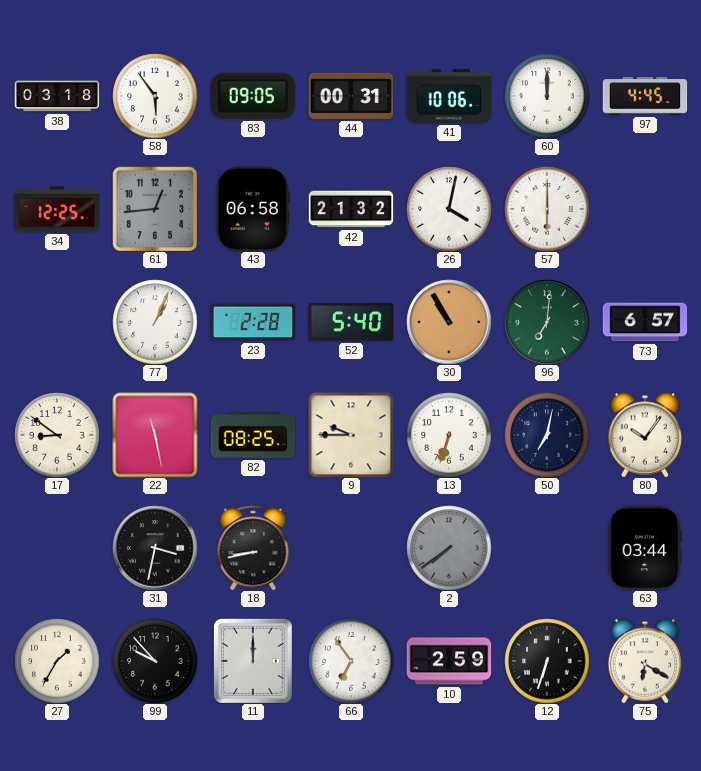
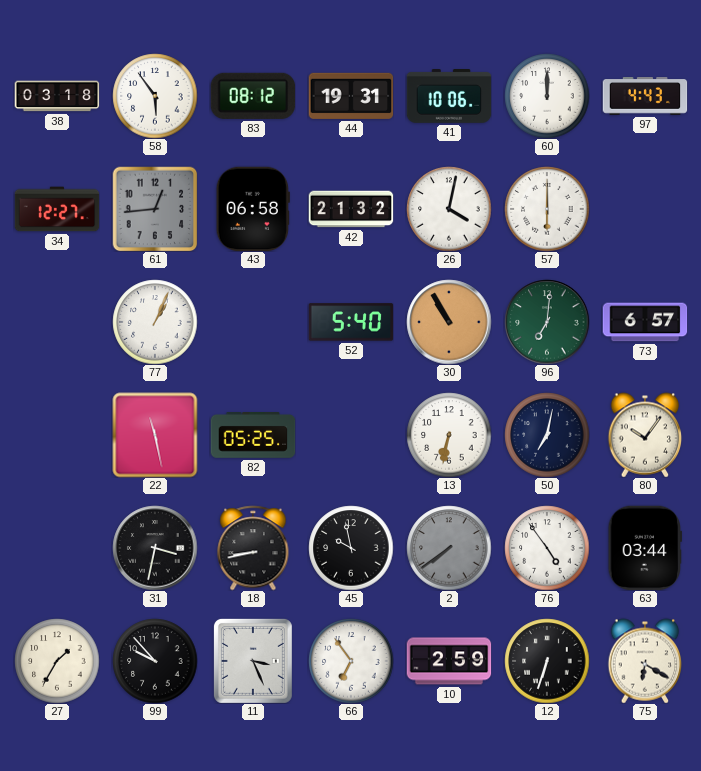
83: 09:05 -> 08:12 (253, 96)
44: 00:31 -> 19:31 (351, 96)
97: 4:45 -> 4:43 (645, 96)
34: 12:25 -> 12:27 (57, 209)
23: 2:28 -> none (253, 322)
17: 8:51 -> none (57, 435)
82: 08:25 -> 05:25 (253, 436)
9: 9:45 -> none (351, 435)
13: 6:33 -> 6:32 (449, 435)
45: none -> 9:58 (351, 548)
76: none -> 4:54 (547, 548)
11: 12:00 -> 3:26 (253, 661)
